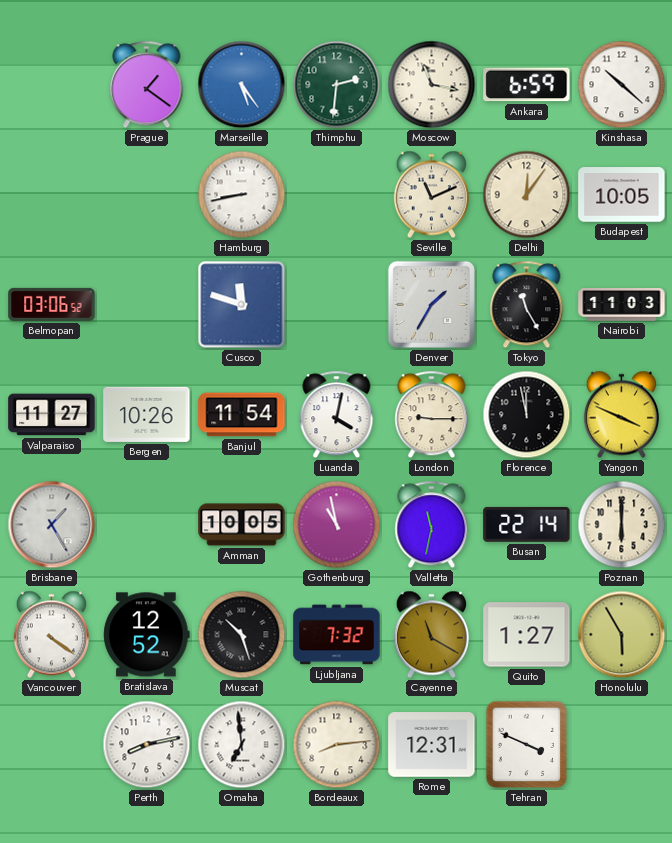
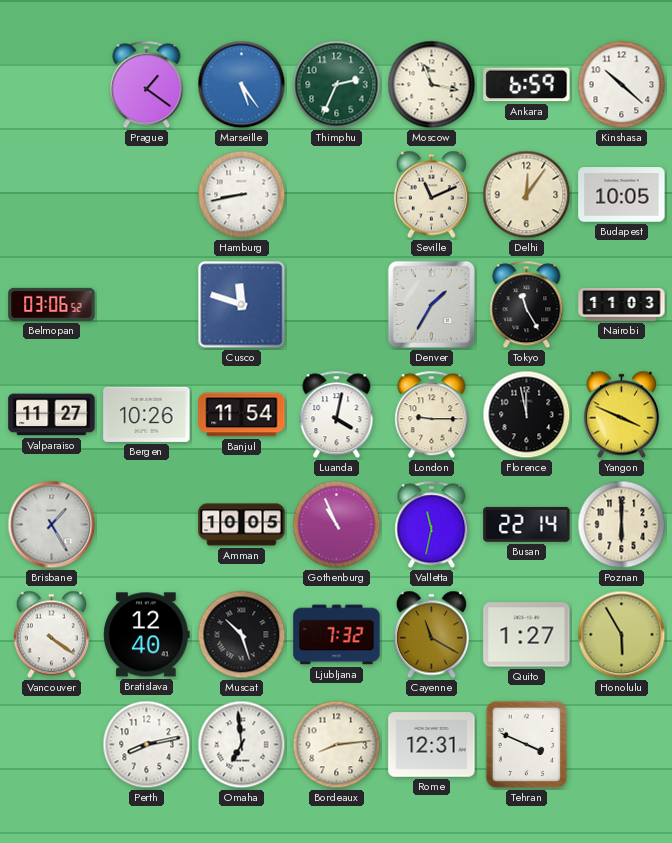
Thimphu: 2:31 -> 2:34 (337, 85)
Gothenburg: 10:58 -> 10:56 (337, 525)
Bratislava: 12:52 -> 12:40 (147, 635)
